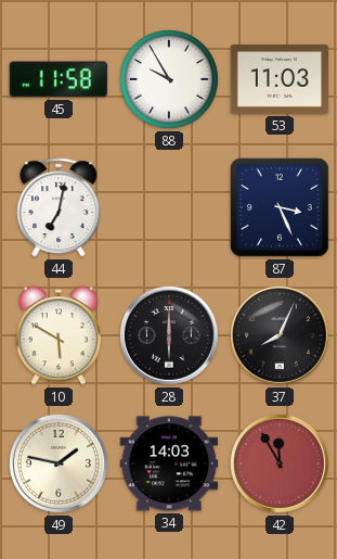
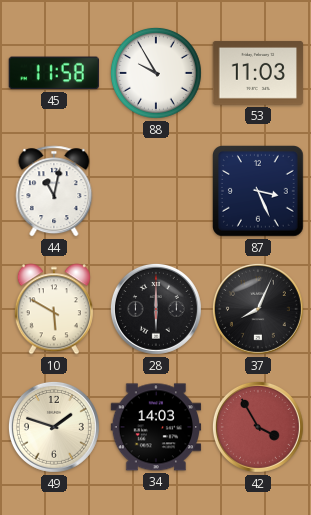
44: 7:02 -> 11:02 (54, 191)
49: 1:47 -> 1:48 (54, 427)
42: 11:55 -> 3:55 (258, 427)
